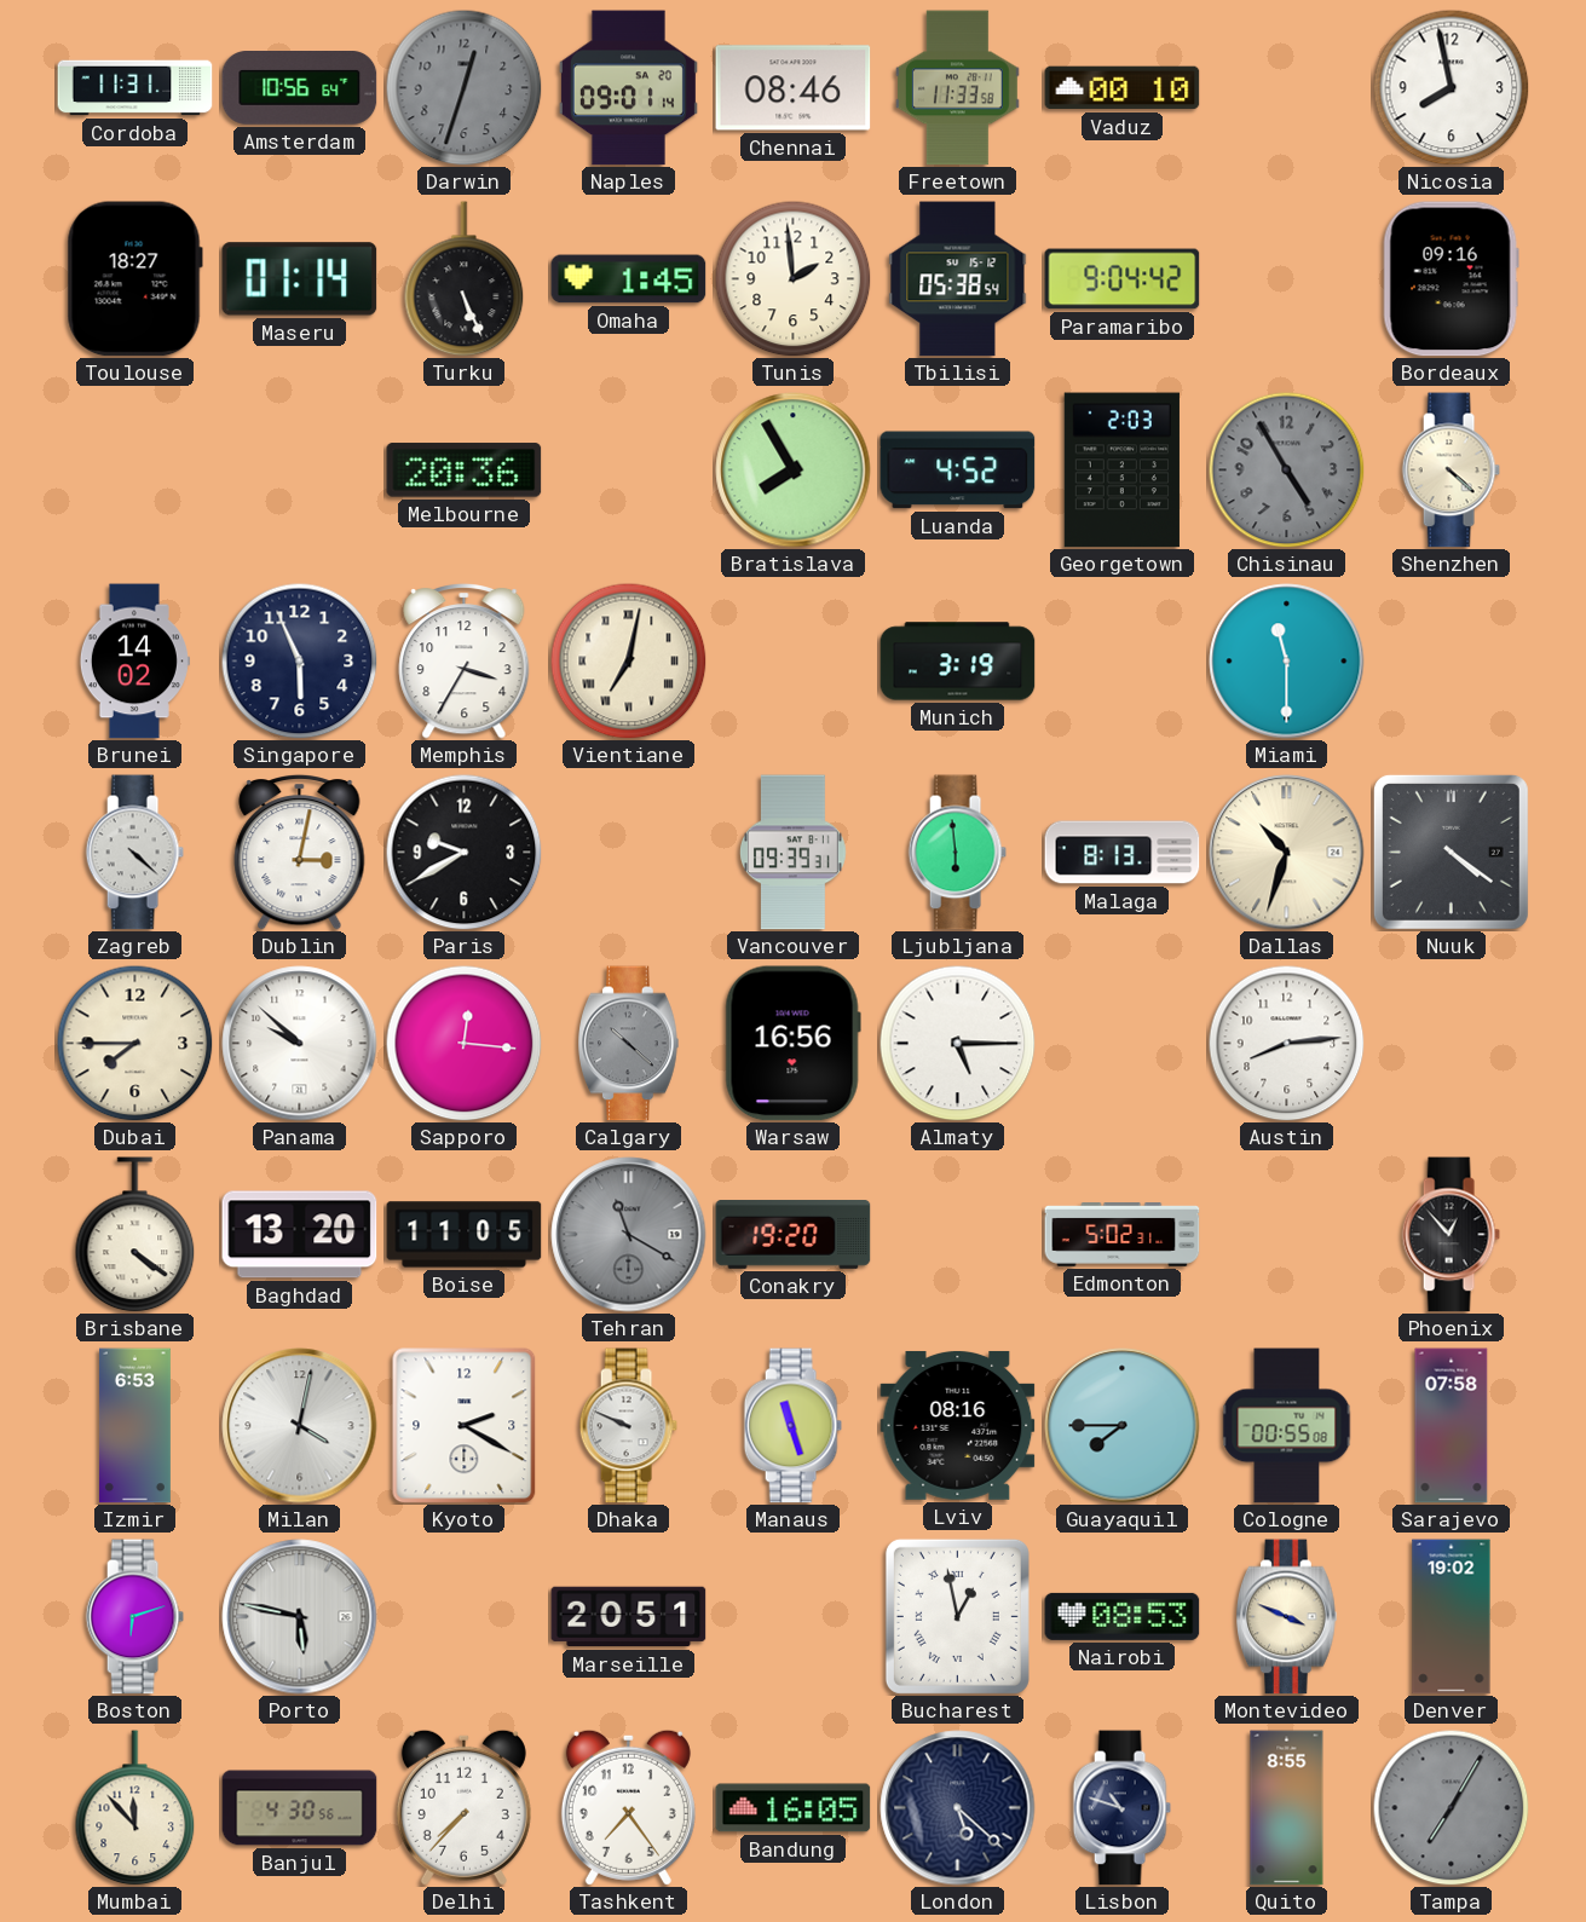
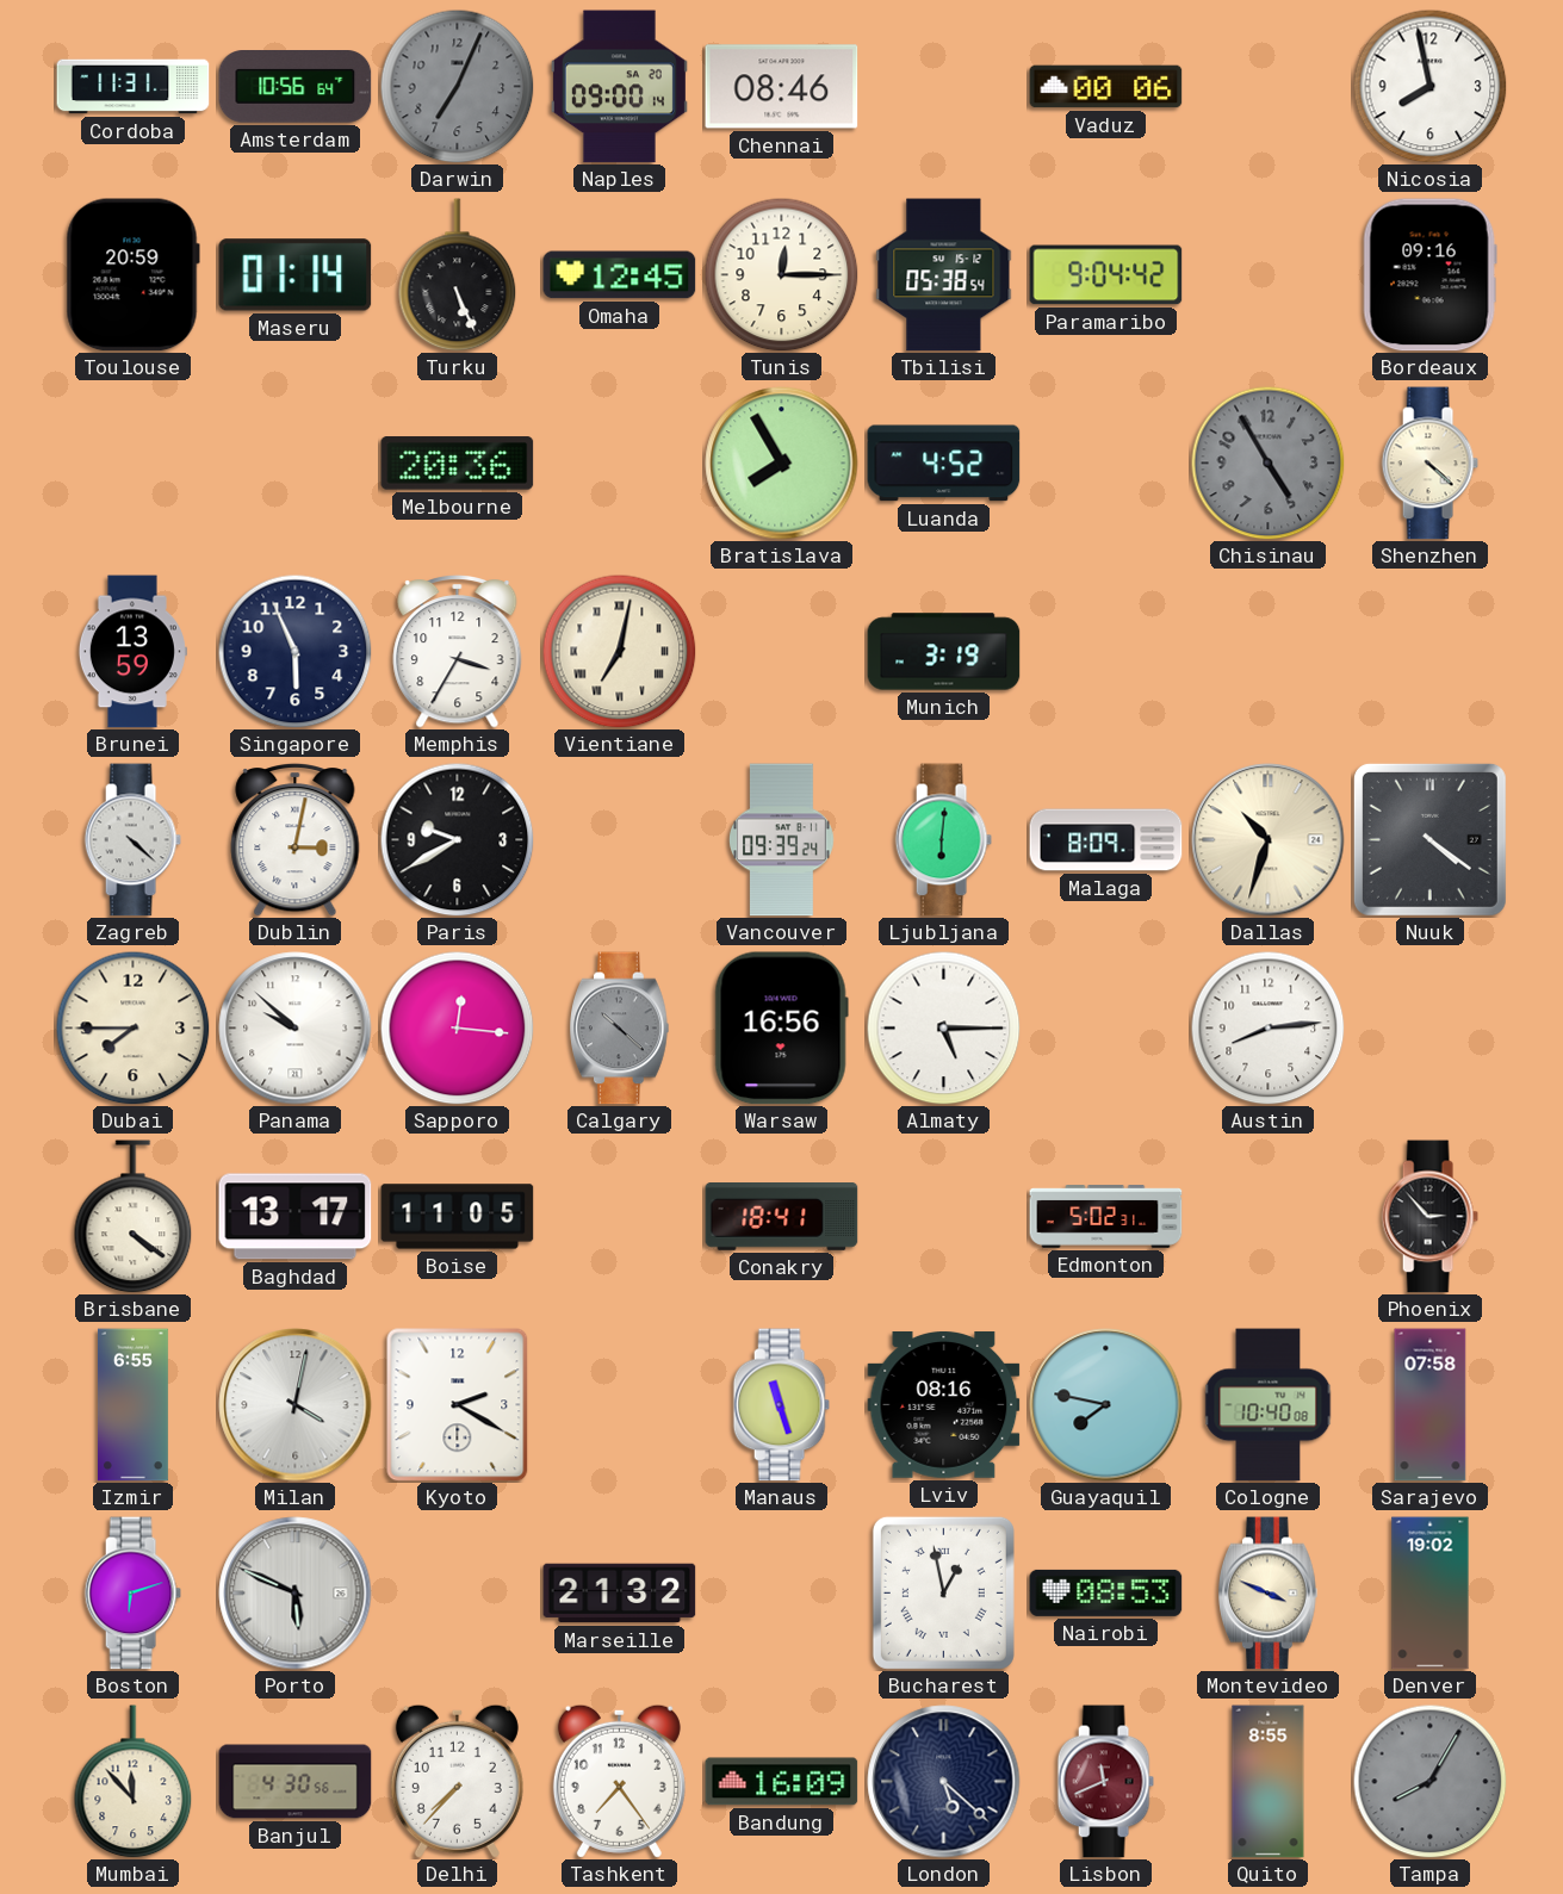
Darwin: 12:33 -> 7:04 (457, 86)
Naples: 09:01 -> 09:00 (619, 87)
Freetown: 11:33 -> none (957, 88)
Vaduz: 00:10 -> 00:06 (1106, 87)
Toulouse: 18:27 -> 20:59 (132, 275)
Omaha: 1:45 -> 12:45 (620, 275)
Tunis: 1:59 -> 12:15 (781, 274)
Georgetown: 2:03 -> none (1121, 471)
Brunei: 14:02 -> 13:59 (132, 652)
Miami: 11:30 -> none (1287, 662)
Vancouver: 09:39:31 -> 09:39:24 (781, 840)
Ljubljana: 5:59 -> 6:01 (943, 840)
Malaga: 8:13 -> 8:09 (1106, 840)
Baghdad: 13:20 -> 13:17 (296, 1217)
Tehran: 11:20 -> none (629, 1235)
Conakry: 19:20 -> 18:41 (782, 1217)
Phoenix: 12:53 -> 2:53 (1429, 1217)
Izmir: 6:53 -> 6:55 (132, 1405)
Dhaka: 9:49 -> none (628, 1426)
Guayaquil: 7:45 -> 7:47 (1106, 1405)
Cologne: 00:55 -> 10:40 (1269, 1405)
Porto: 5:47 -> 5:49 (296, 1594)
Marseille: 20:51 -> 21:32 (620, 1594)
Bandung: 16:05 -> 16:09 (782, 1782)
Lisbon: 10:48 -> 11:41 (1105, 1782)
Lisbon dial: navy -> burgundy (1105, 1782)
Tampa: 7:05 -> 8:05 (1429, 1781)
